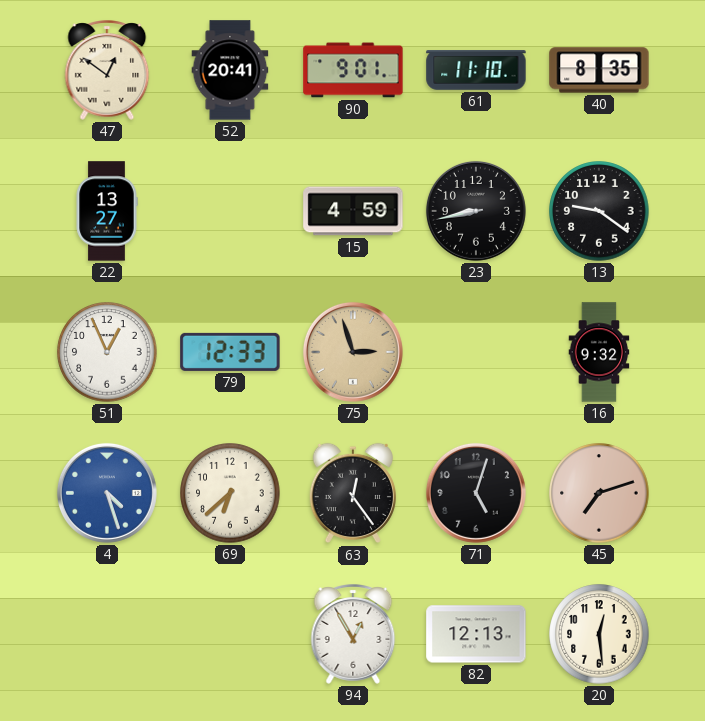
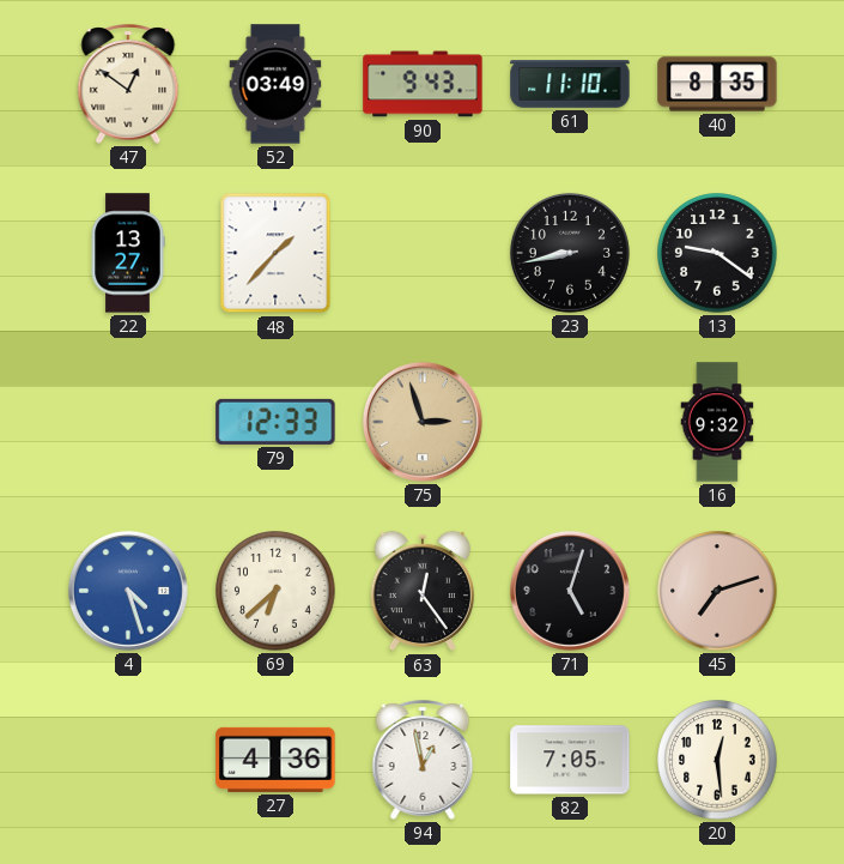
52: 20:41 -> 03:49 (275, 84)
90: 9:01 -> 9:43 (423, 84)
48: none -> 1:37 (275, 253)
15: 4:59 -> none (353, 211)
51: 12:56 -> none (107, 352)
27: none -> 4:36 (275, 760)
94: 12:55 -> 12:58 (423, 760)
82: 12:13 -> 7:05 (570, 760)
